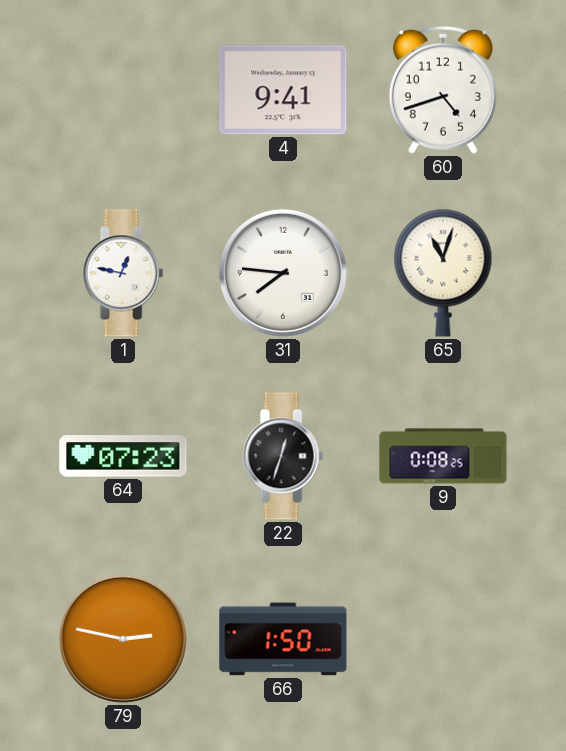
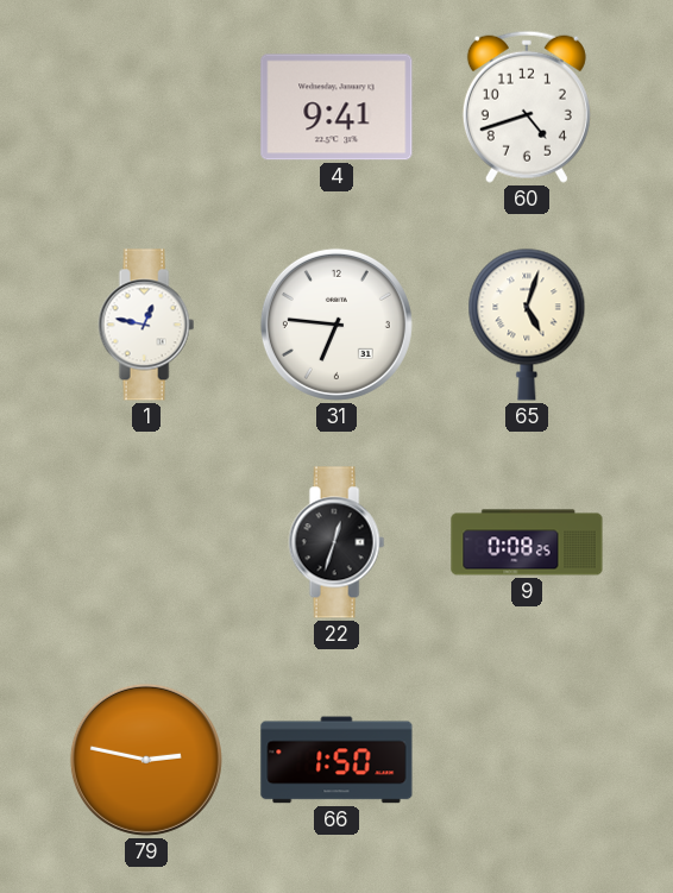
31: 7:46 -> 6:46 (336, 325)
65: 11:03 -> 5:03 (527, 325)
64: 07:23 -> none (123, 456)
